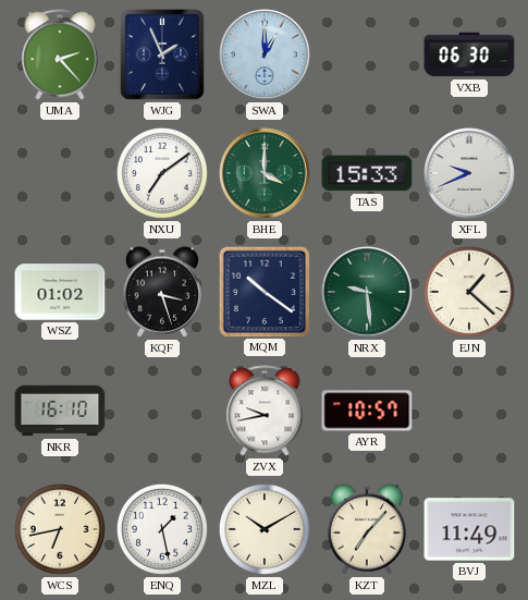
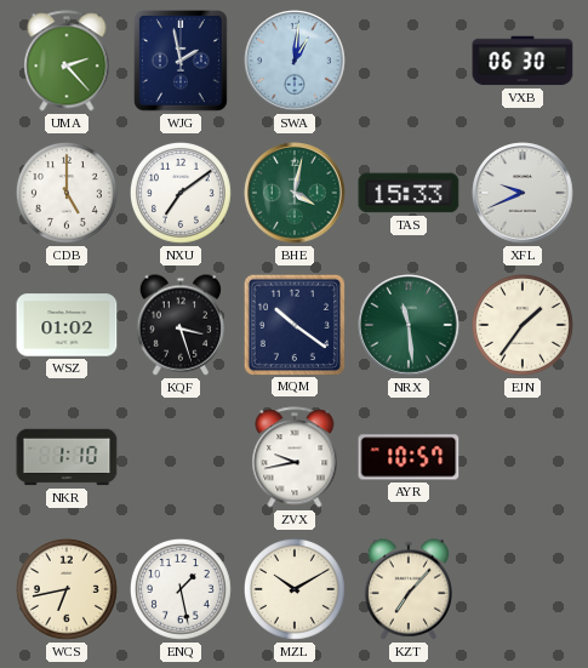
WJG: 1:56 -> 1:58 (181, 62)
SWA: 1:00 -> 1:01 (295, 61)
CDB: none -> 5:00 (68, 194)
BHE: 4:00 -> 4:02 (295, 193)
NRX: 9:29 -> 11:29 (409, 325)
EJN: 1:22 -> 1:36 (524, 326)
NKR: 16:10 -> 1:10 (67, 457)
BVJ: 11:49 -> none (469, 529)
